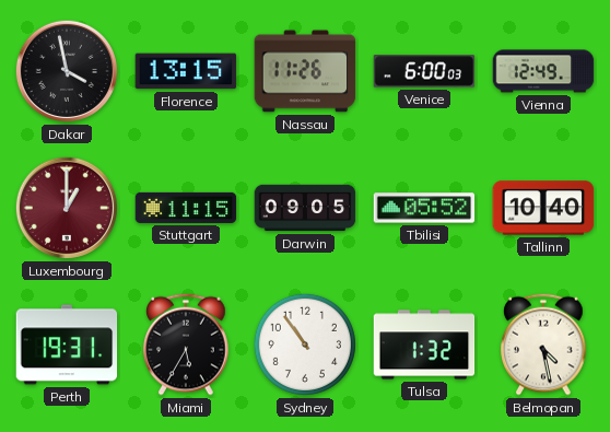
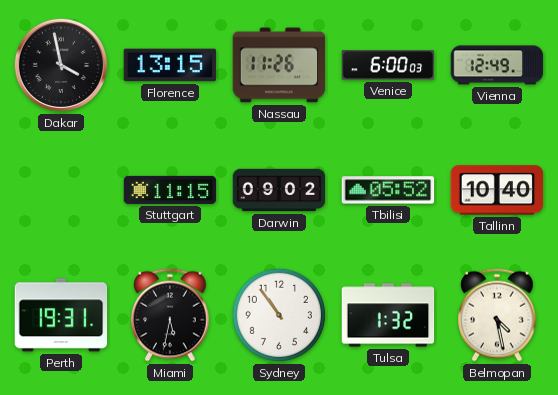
Luxembourg: 1:00 -> none (67, 208)
Darwin: 09:05 -> 09:02 (279, 190)
Miami: 5:35 -> 5:32 (170, 315)
